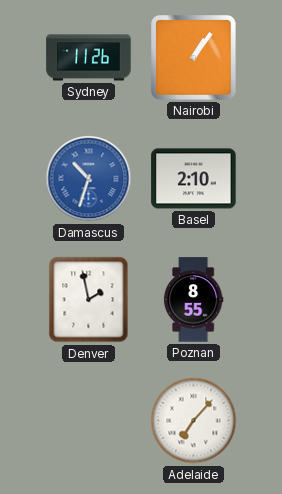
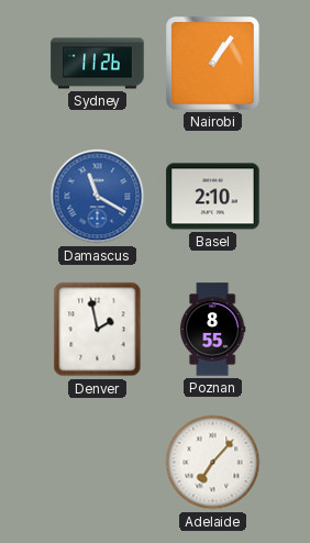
Damascus: 10:33 -> 11:20 (98, 197)
